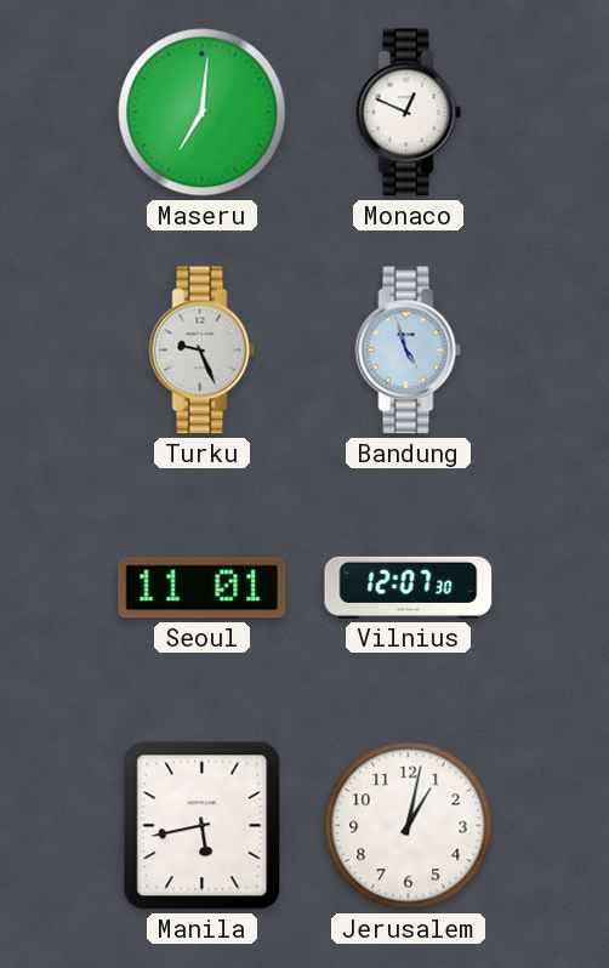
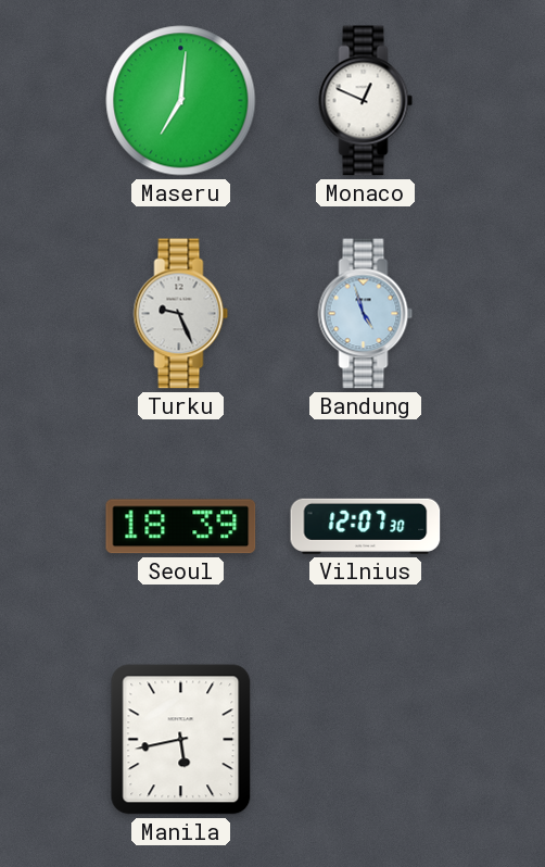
Seoul: 11:01 -> 18:39 (181, 527)
Jerusalem: 1:02 -> none (409, 826)
